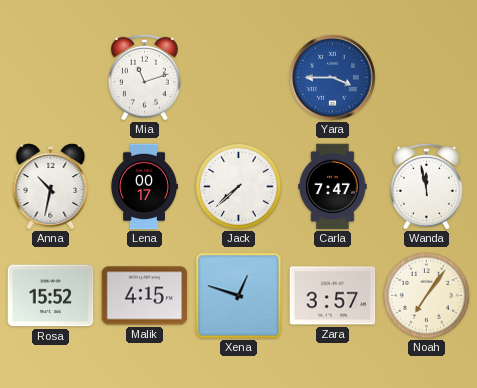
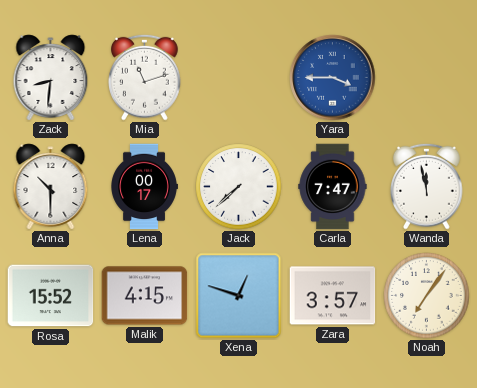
Zack: none -> 8:31 (51, 78)
Anna: 10:32 -> 10:30 (51, 187)
